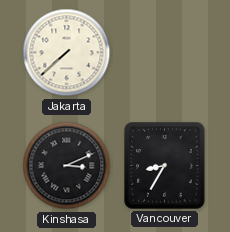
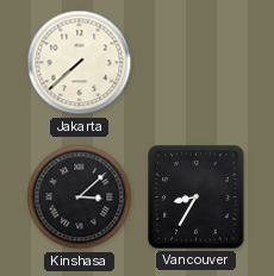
Kinshasa: 3:11 -> 3:08 (80, 197)
